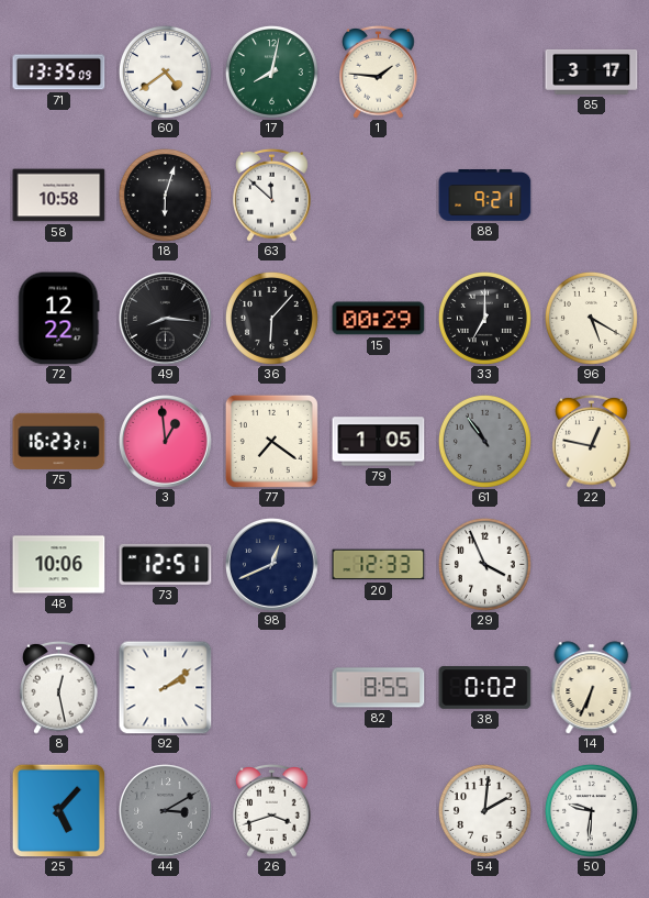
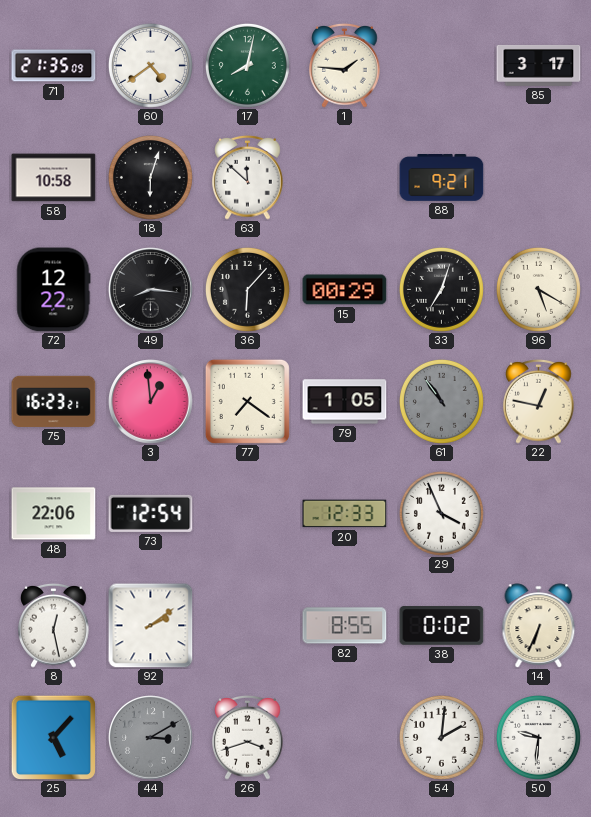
71: 13:35 -> 21:35 (54, 66)
33: 7:00 -> 7:03 (441, 289)
48: 10:06 -> 22:06 (54, 514)
73: 12:51 -> 12:54 (151, 513)
98: 12:41 -> none (272, 565)
